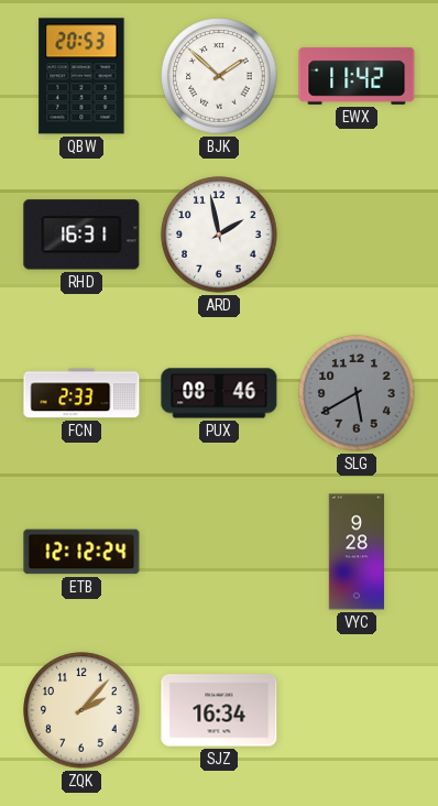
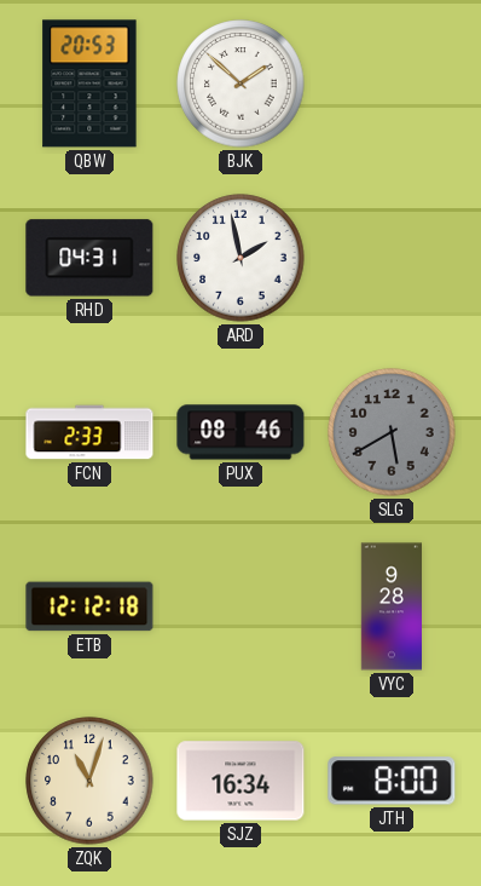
EWX: 11:42 -> none (357, 76)
RHD: 16:31 -> 04:31 (89, 258)
ETB: 12:12:24 -> 12:12:18 (89, 606)
ZQK: 2:07 -> 11:03 (89, 781)
JTH: none -> 8:00 (392, 781)
